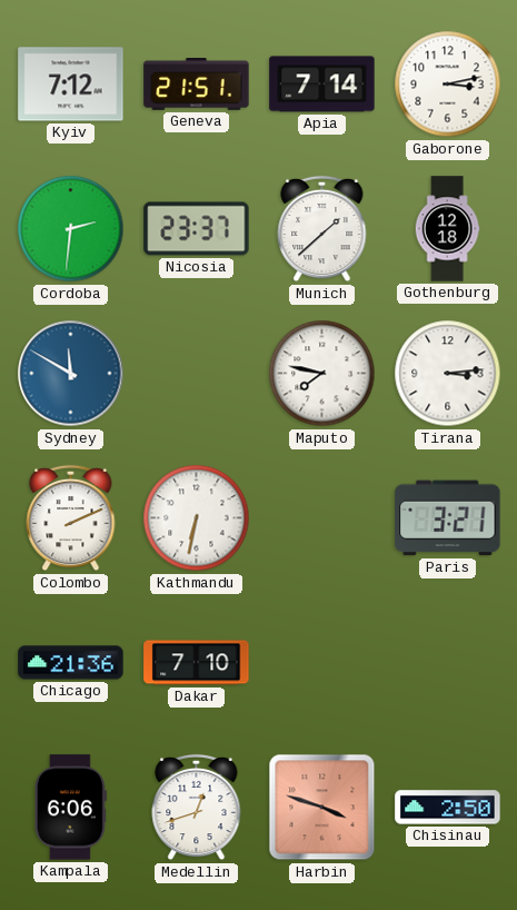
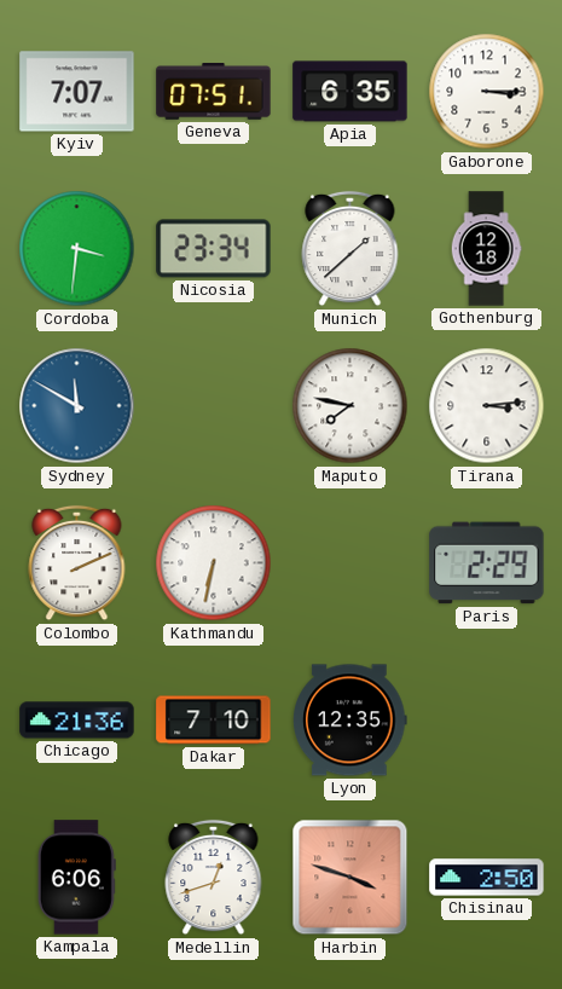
Kyiv: 7:12 -> 7:07 (77, 92)
Geneva: 21:51 -> 07:51 (214, 92)
Apia: 7:14 -> 6:35 (350, 92)
Gaborone: 3:13 -> 3:15 (487, 92)
Cordoba: 2:31 -> 3:31 (77, 249)
Nicosia: 23:37 -> 23:34 (214, 249)
Paris: 3:21 -> 2:29 (487, 563)
Lyon: none -> 12:35 (350, 721)
